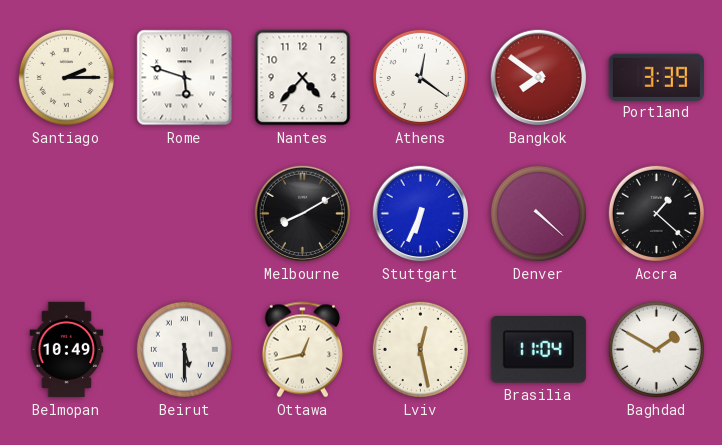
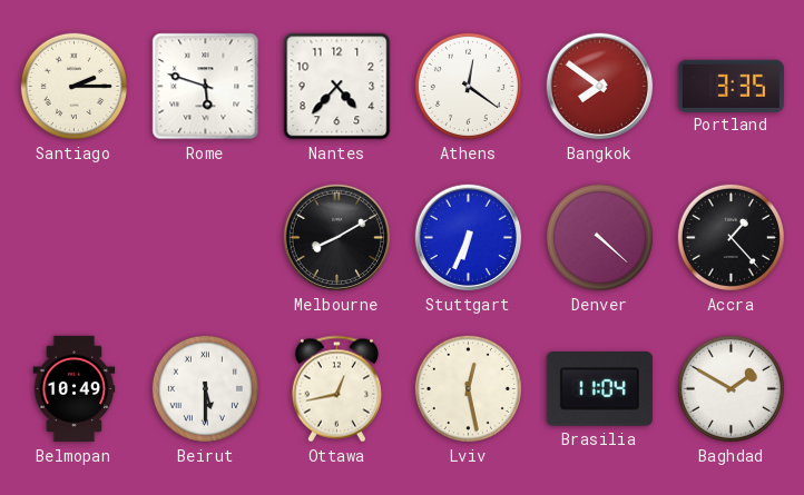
Portland: 3:39 -> 3:35 (731, 86)
Accra: 1:22 -> 1:23 (731, 237)
